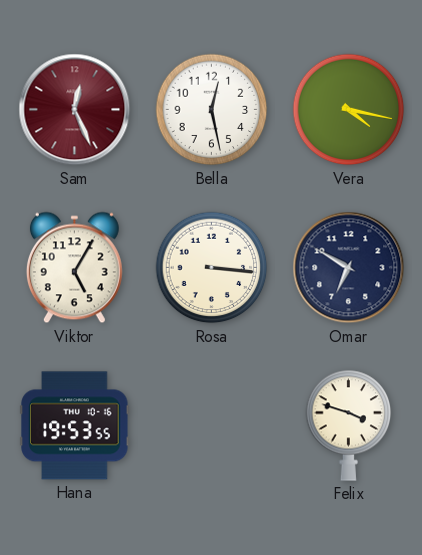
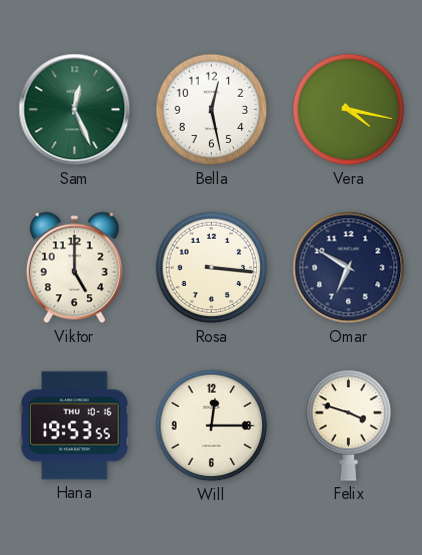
Sam dial: burgundy -> green (75, 110)
Viktor: 5:05 -> 5:00 (74, 268)
Will: none -> 12:15 (212, 426)
